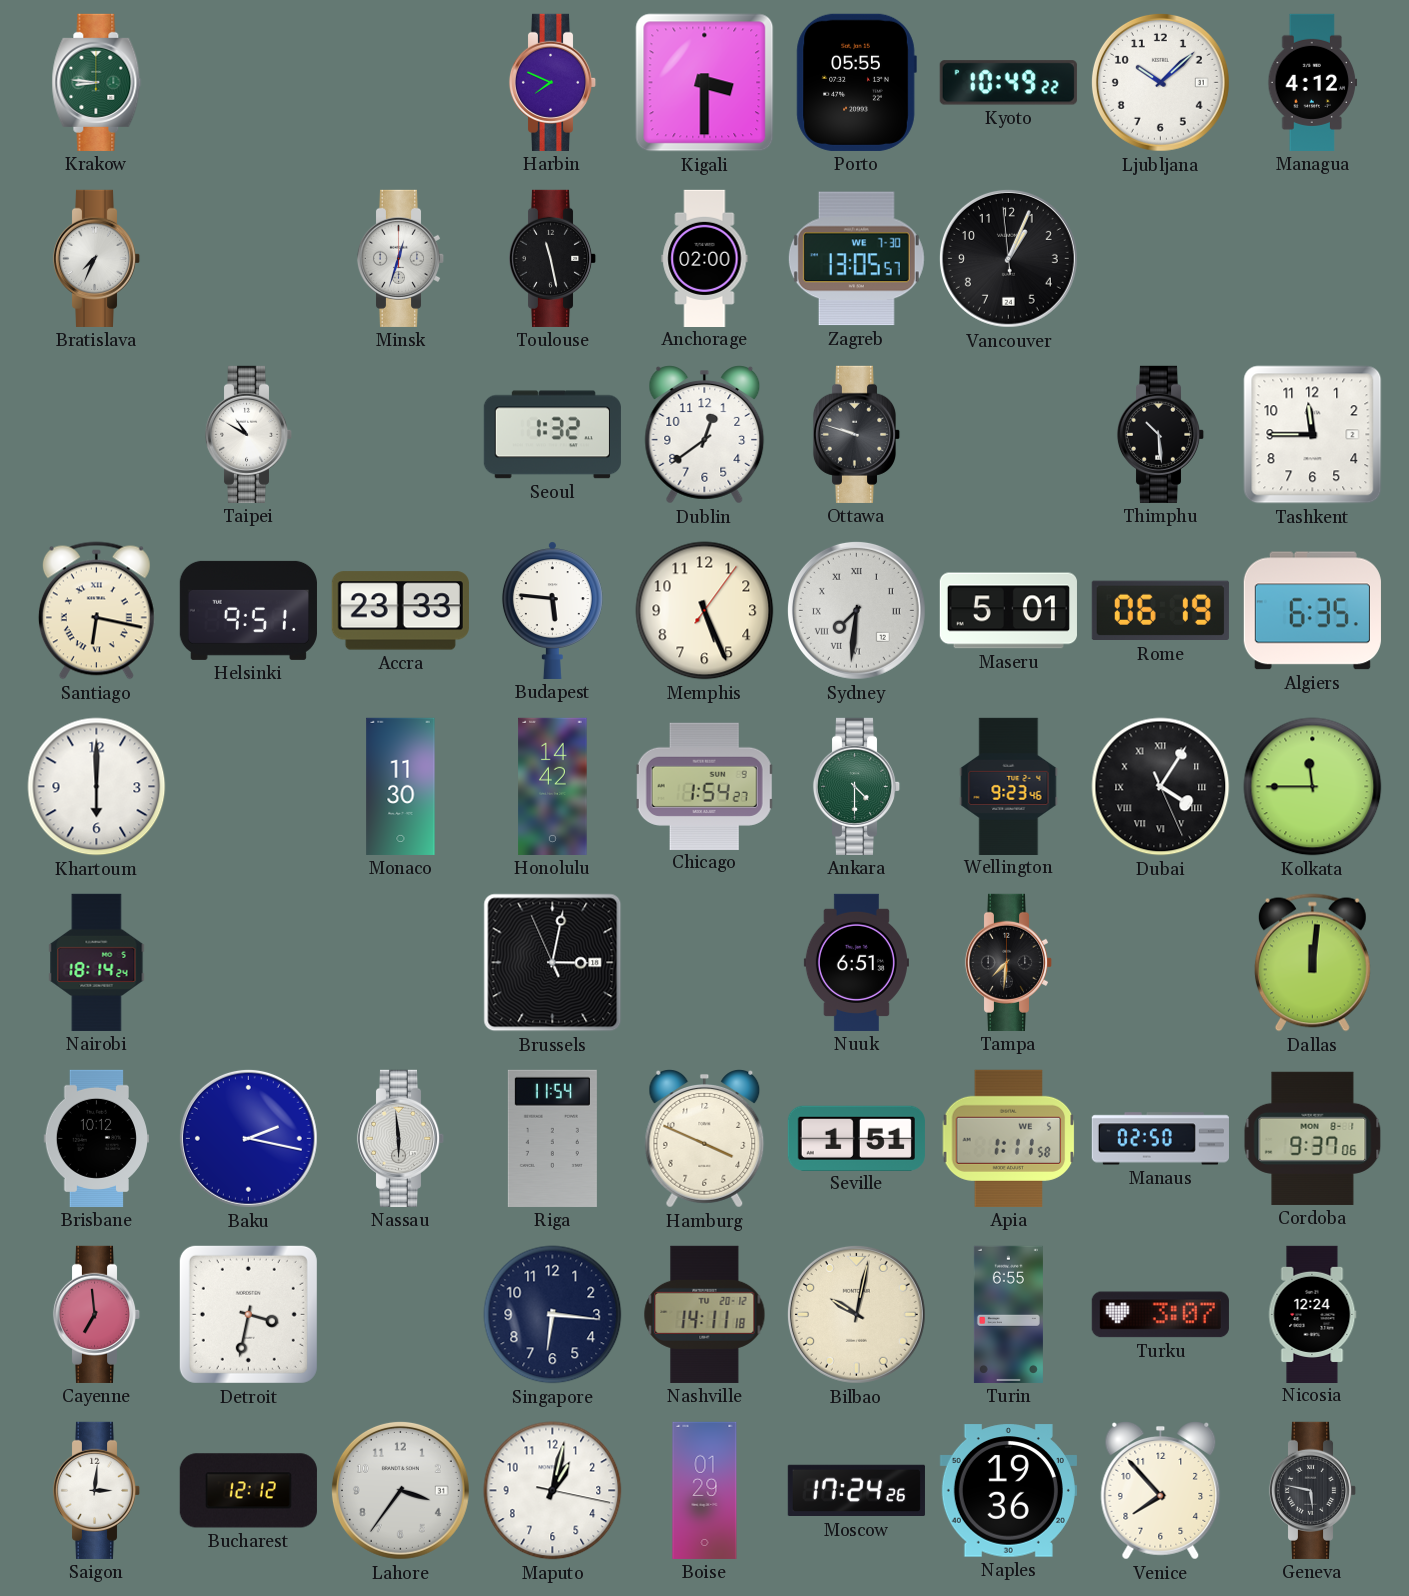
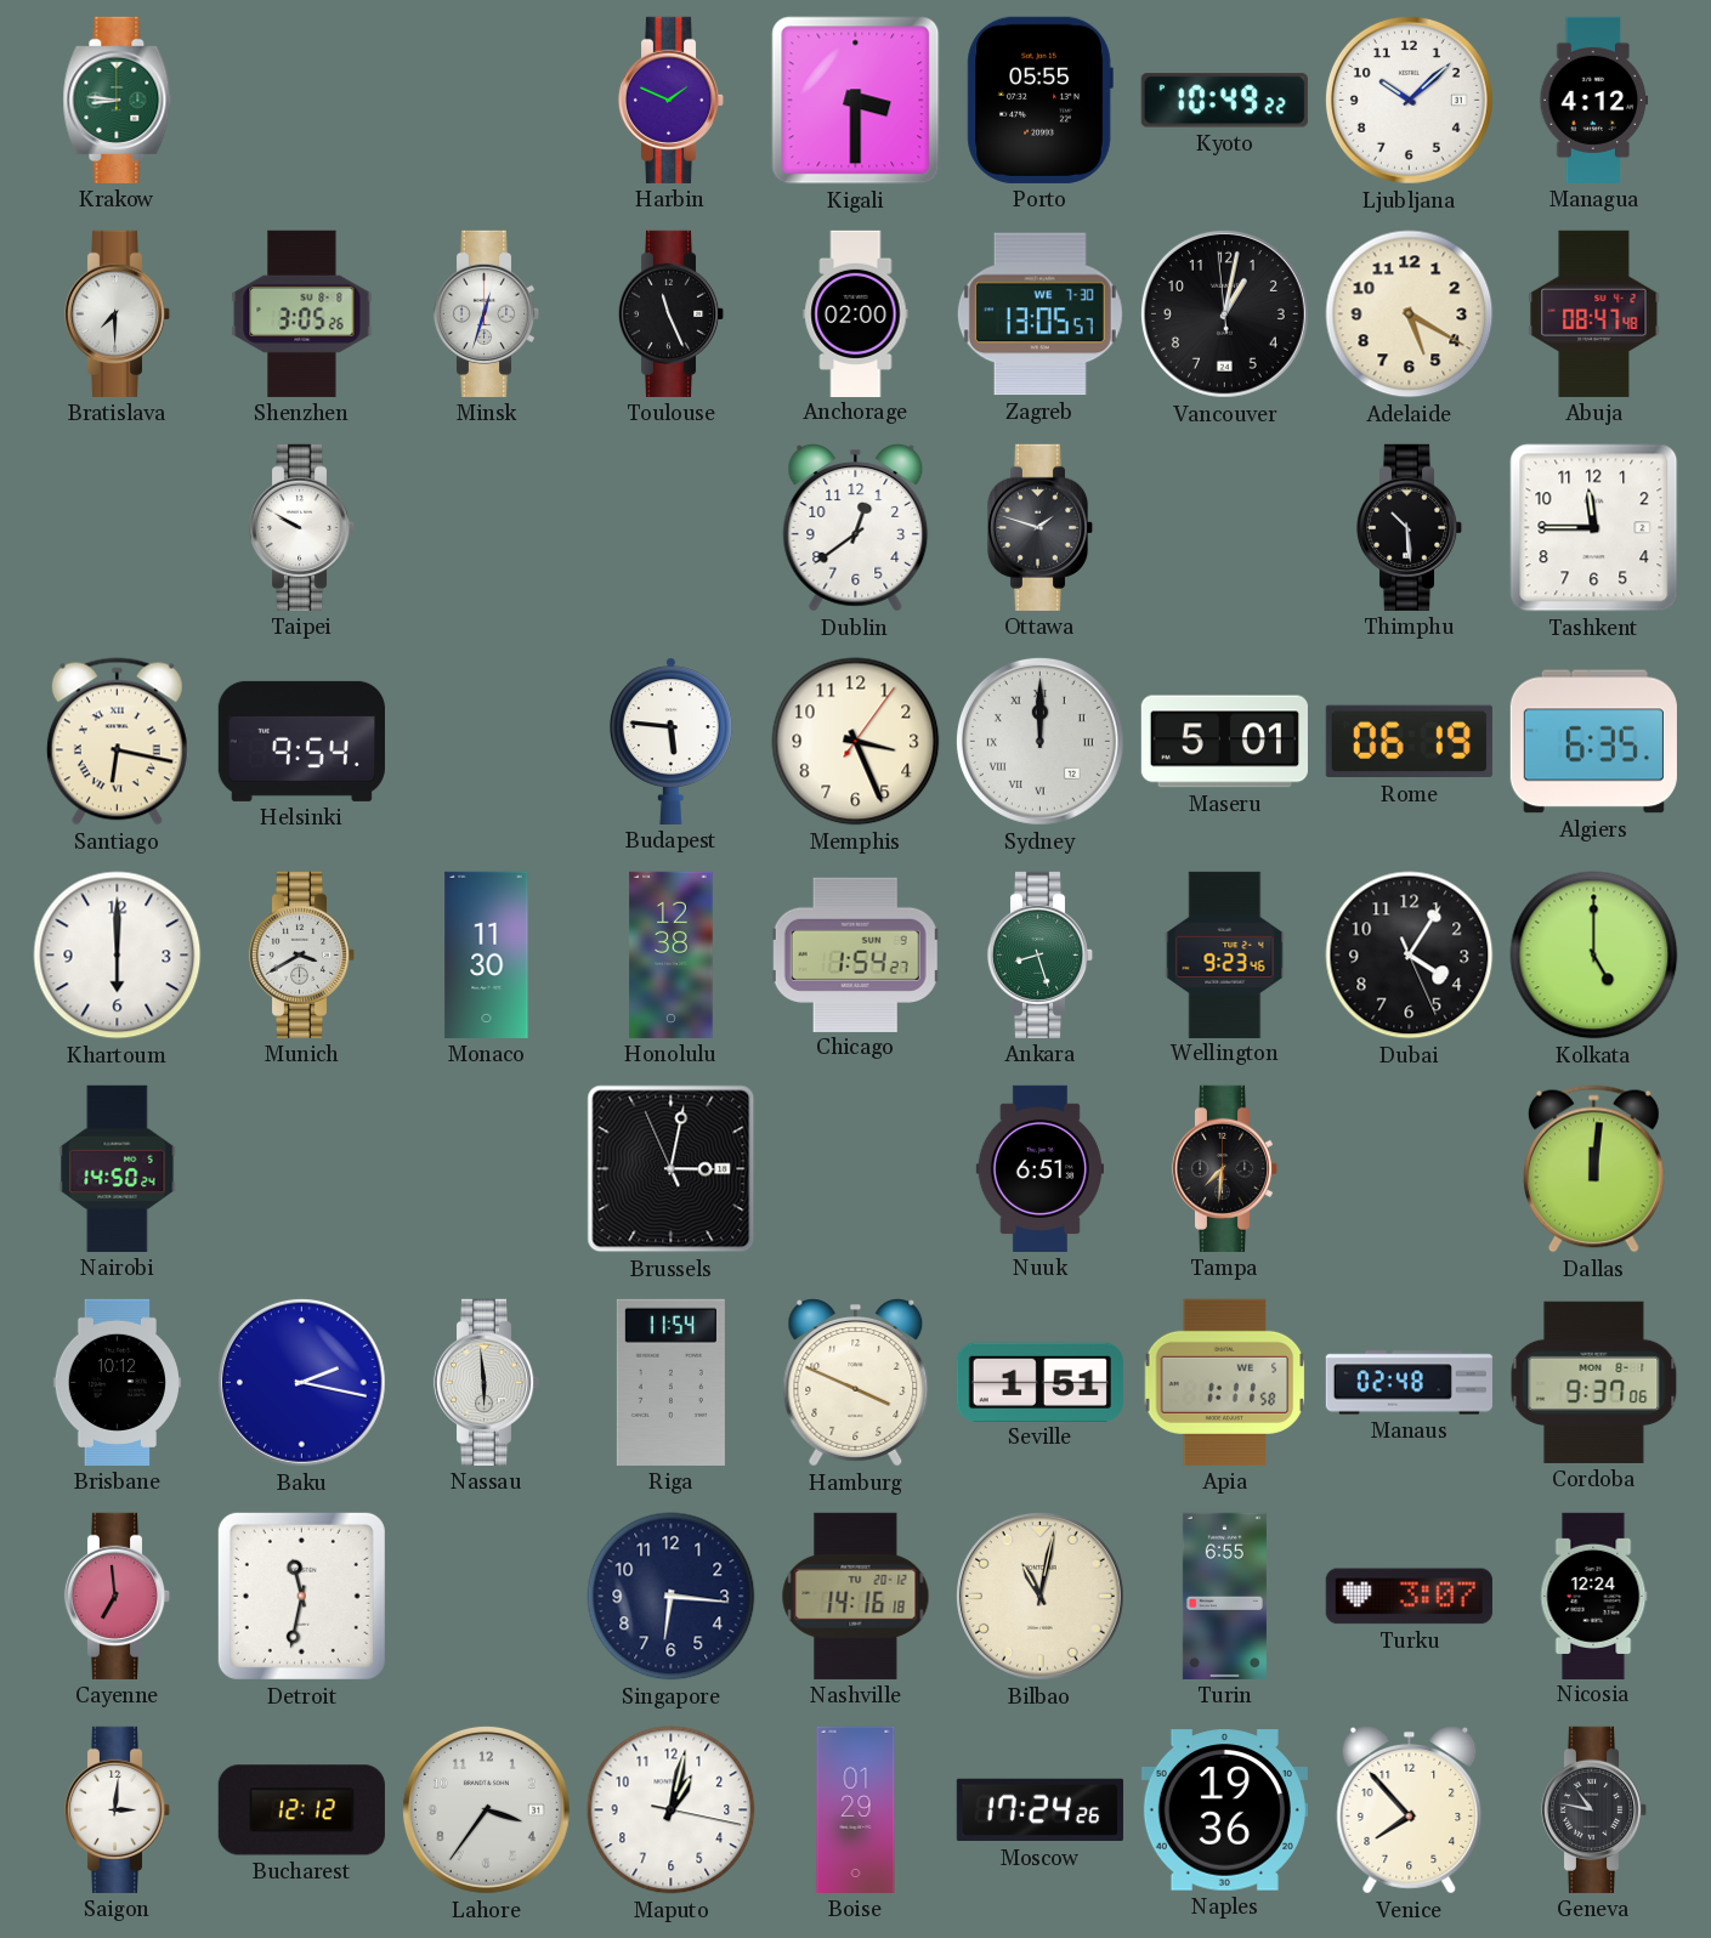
Harbin: 7:49 -> 1:49 (672, 100)
Bratislava: 7:34 -> 7:30 (118, 313)
Shenzhen: none -> 3:05 (302, 313)
Toulouse: 11:28 -> 11:26 (672, 313)
Vancouver: 1:03 -> 1:01 (1224, 313)
Adelaide: none -> 5:20 (1410, 314)
Abuja: none -> 08:47 (1594, 313)
Taipei: 10:50 -> 9:50 (302, 527)
Seoul: 1:32 -> none (552, 435)
Ottawa: 9:48 -> 1:48 (1041, 527)
Helsinki: 9:51 -> 9:54 (301, 741)
Accra: 23:33 -> none (400, 611)
Memphis: 5:26 -> 3:26 (856, 742)
Sydney: 7:31 -> 12:00 (1039, 741)
Munich: none -> 3:40 (302, 954)
Honolulu: 14:42 -> 12:38 (672, 954)
Ankara: 4:30 -> 8:27 (1041, 954)
Dubai numerals: Roman -> Arabic (1410, 956)
Kolkata: 11:45 -> 5:00 (1594, 956)
Nairobi: 18:14 -> 14:50 (118, 1168)
Manaus: 02:50 -> 02:48 (1409, 1383)
Detroit: 3:32 -> 11:32 (301, 1596)
Nashville: 14:11 -> 14:16 (856, 1596)
Bilbao: 10:02 -> 11:02 (1039, 1596)
Geneva: 5:47 -> 10:47 (1594, 1809)
